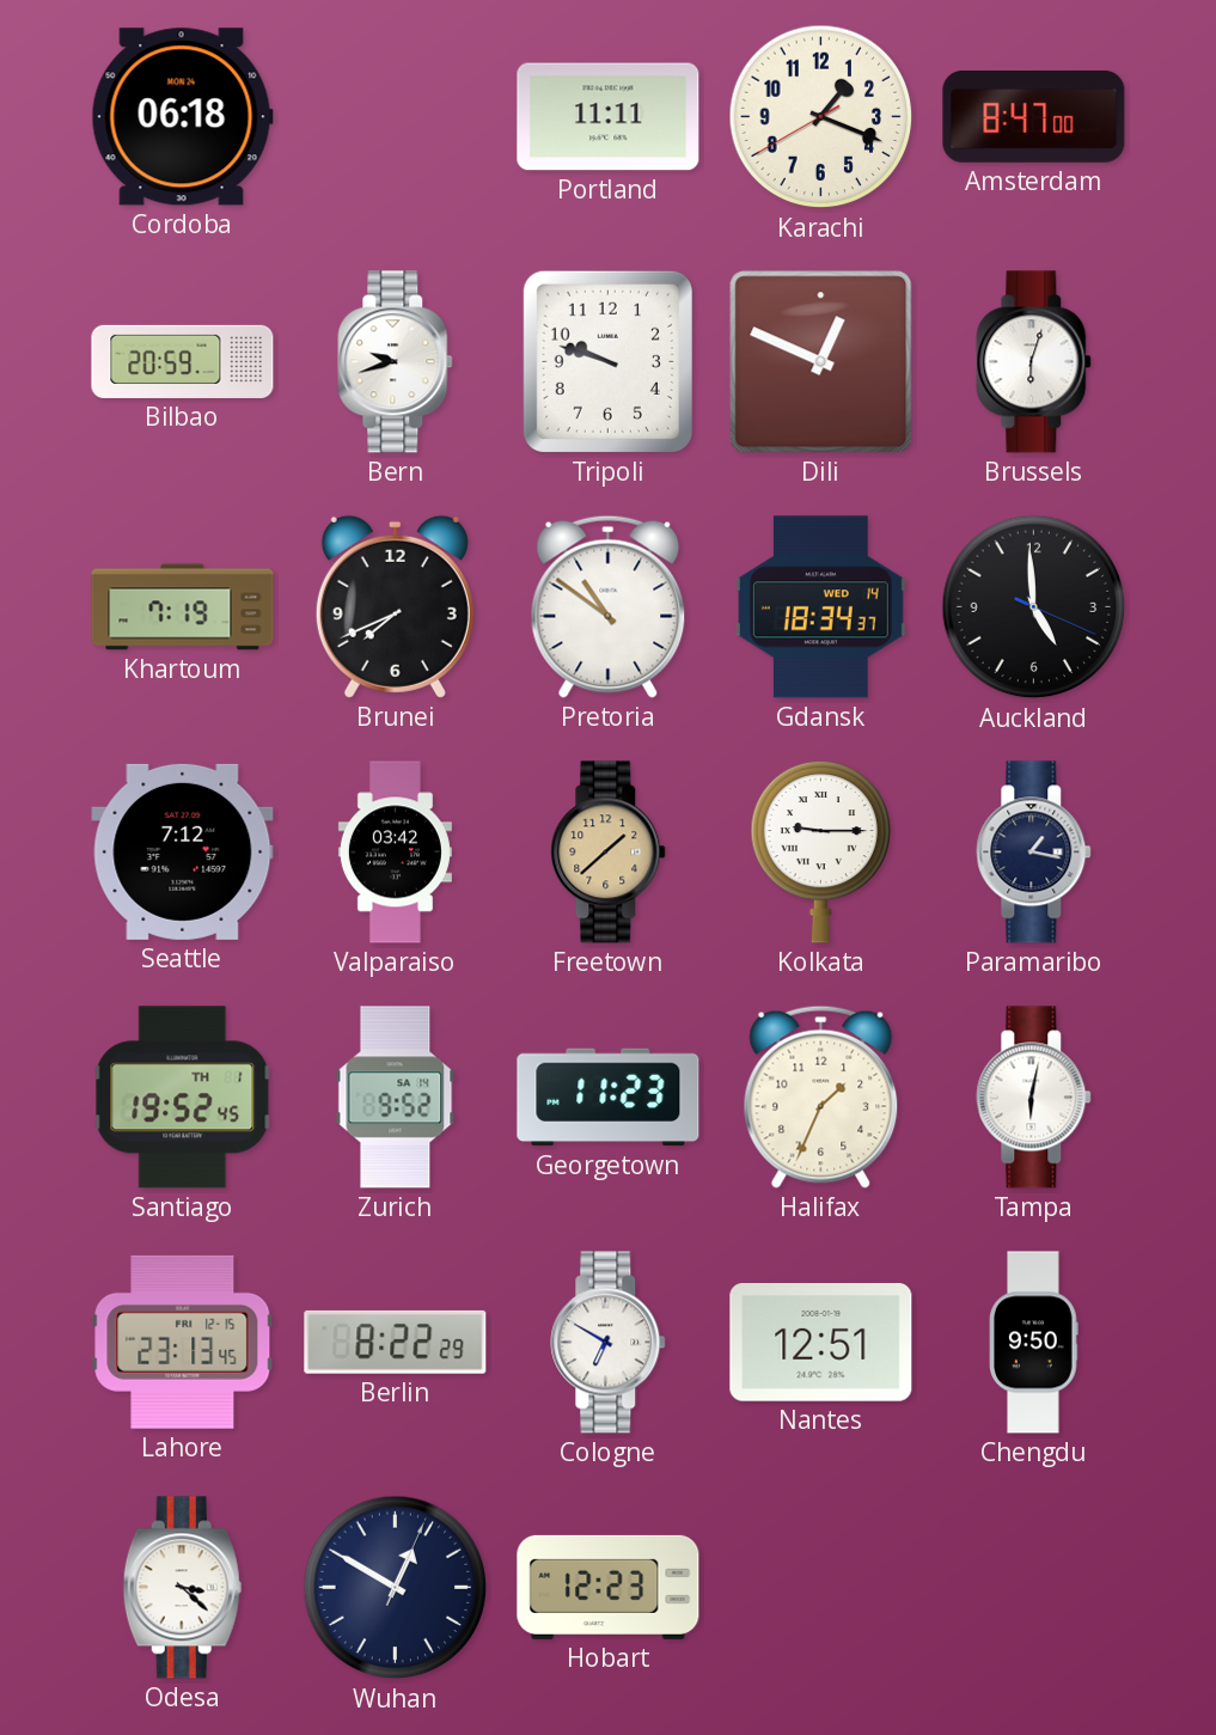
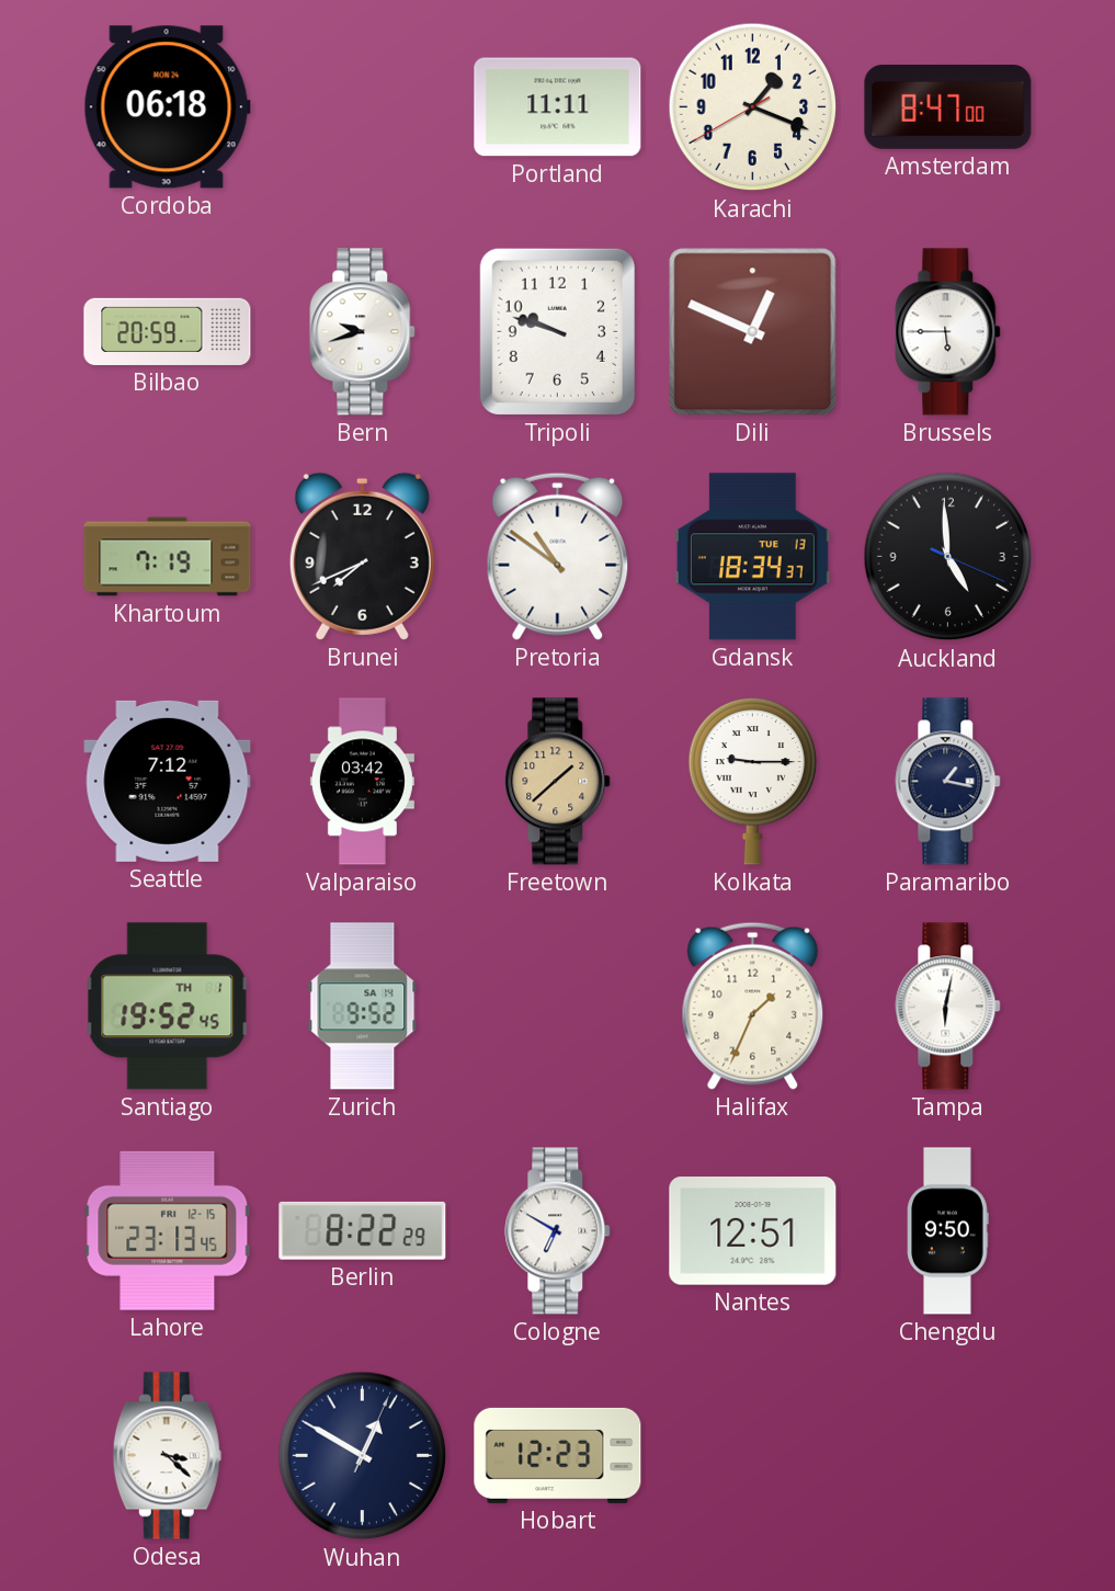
Brussels: 6:03 -> 5:45 (948, 332)
Gdansk date: WED 14 -> TUE 13 (752, 557)
Georgetown: 11:23 -> none (609, 1098)
